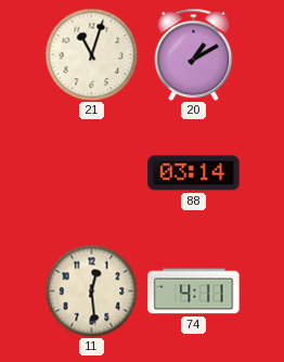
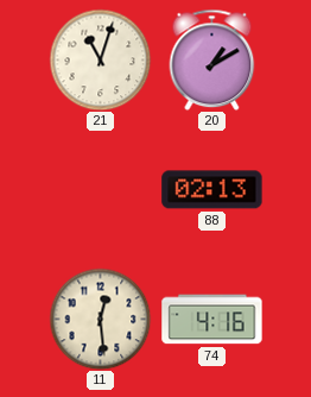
88: 03:14 -> 02:13 (212, 190)
74: 4:11 -> 4:16 (212, 320)
